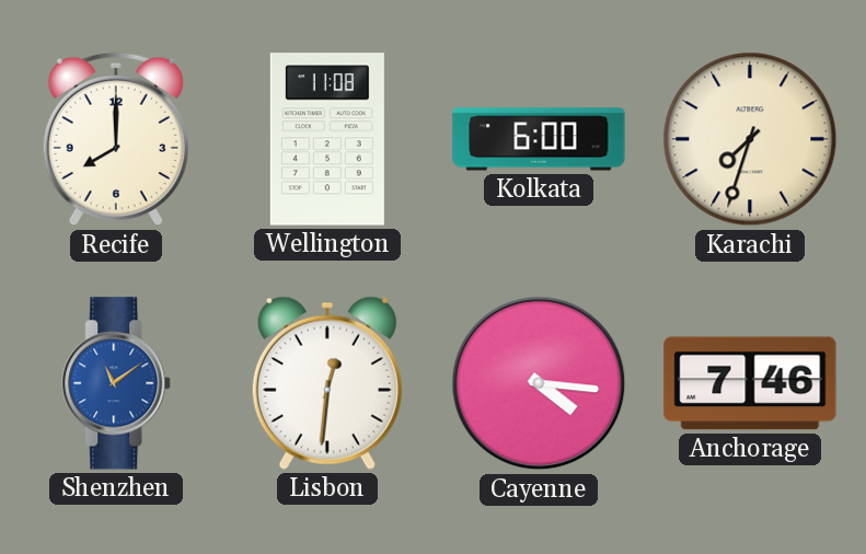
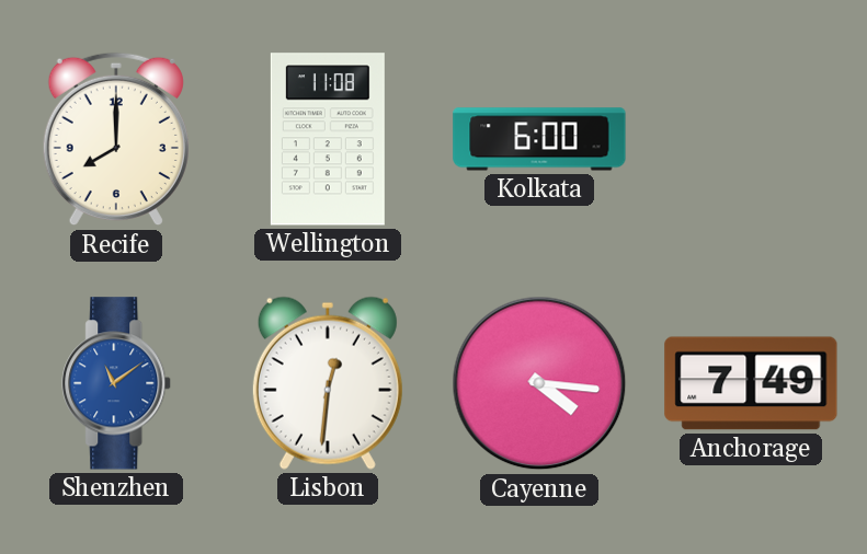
Karachi: 7:33 -> none (750, 139)
Anchorage: 7:46 -> 7:49 (751, 383)
